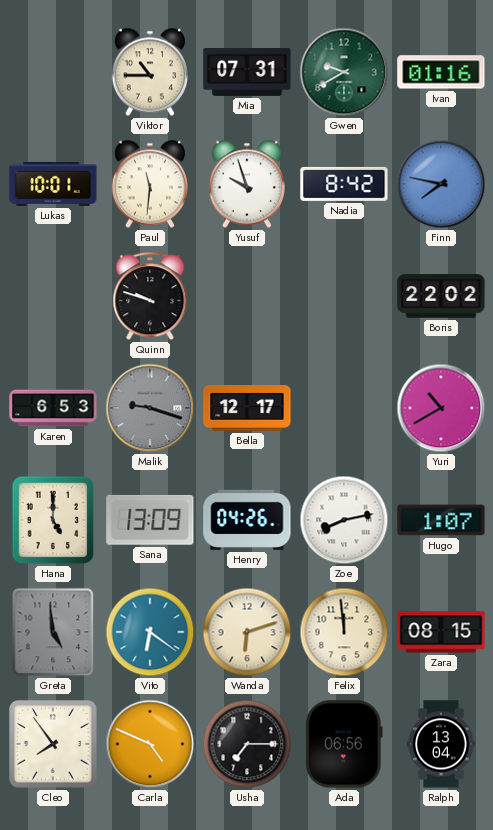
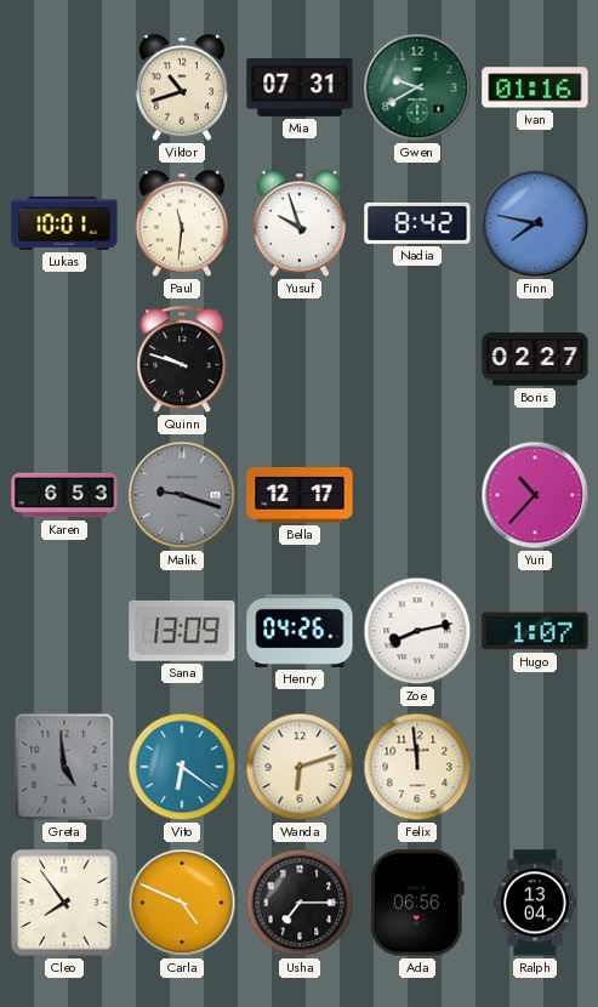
Viktor: 10:45 -> 10:42 (181, 87)
Boris: 22:02 -> 02:27 (535, 359)
Yuri: 10:40 -> 10:37 (535, 495)
Hana: 5:00 -> none (53, 520)
Zara: 08:15 -> none (441, 632)
